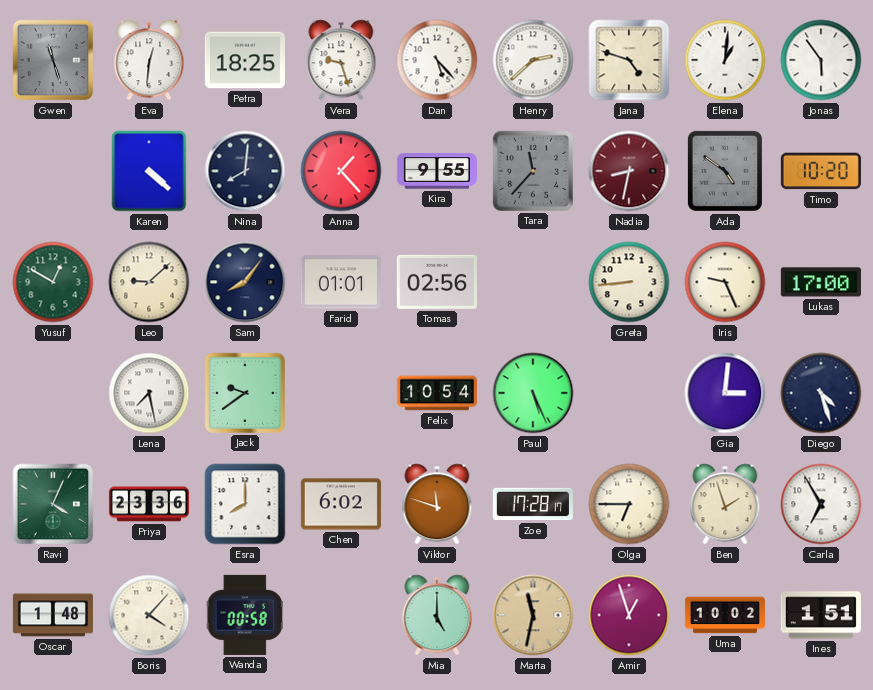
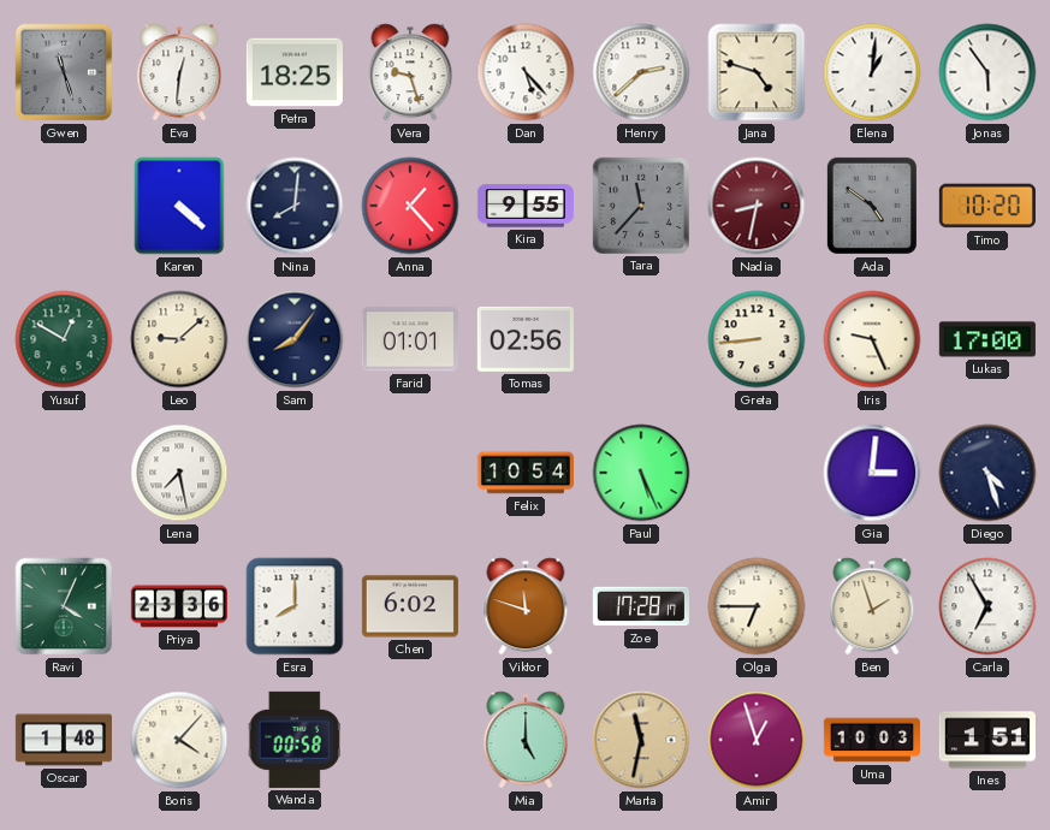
Jack: 9:39 -> none (245, 393)
Uma: 10:02 -> 10:03 (872, 740)
